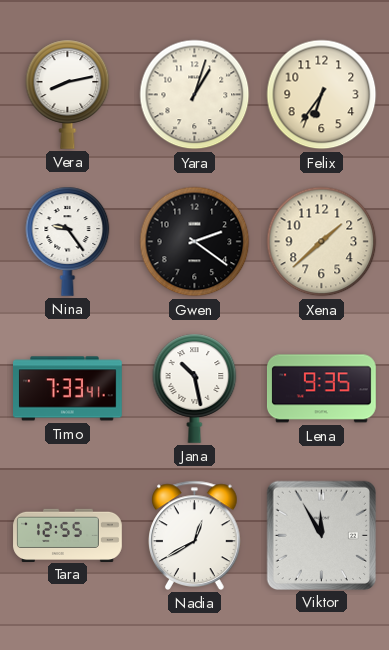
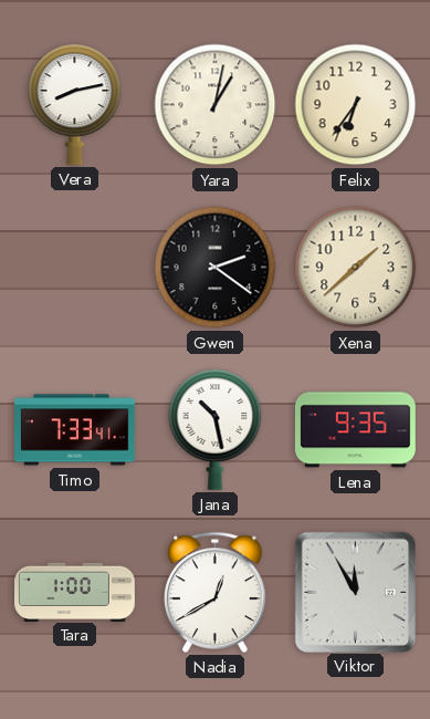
Yara: 1:03 -> 1:02 (216, 105)
Nina: 9:24 -> none (68, 241)
Tara: 12:55 -> 1:00 (75, 592)
